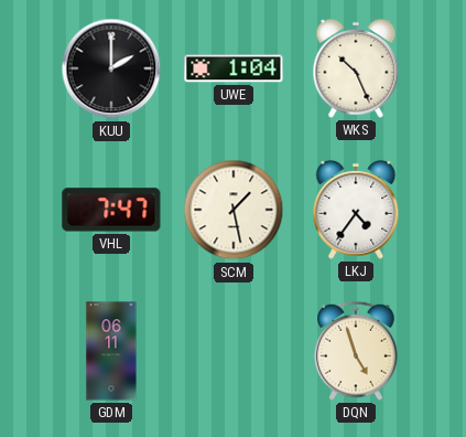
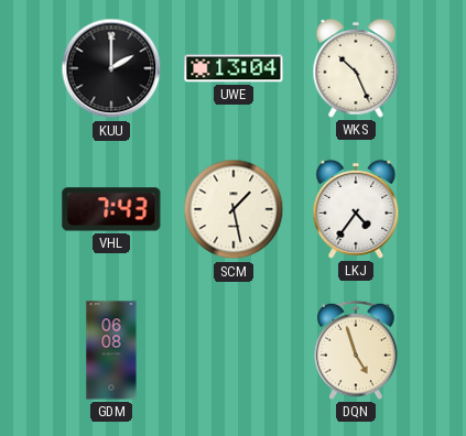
UWE: 1:04 -> 13:04 (234, 68)
VHL: 7:47 -> 7:43 (111, 209)
GDM: 06:11 -> 06:08 (111, 350)
